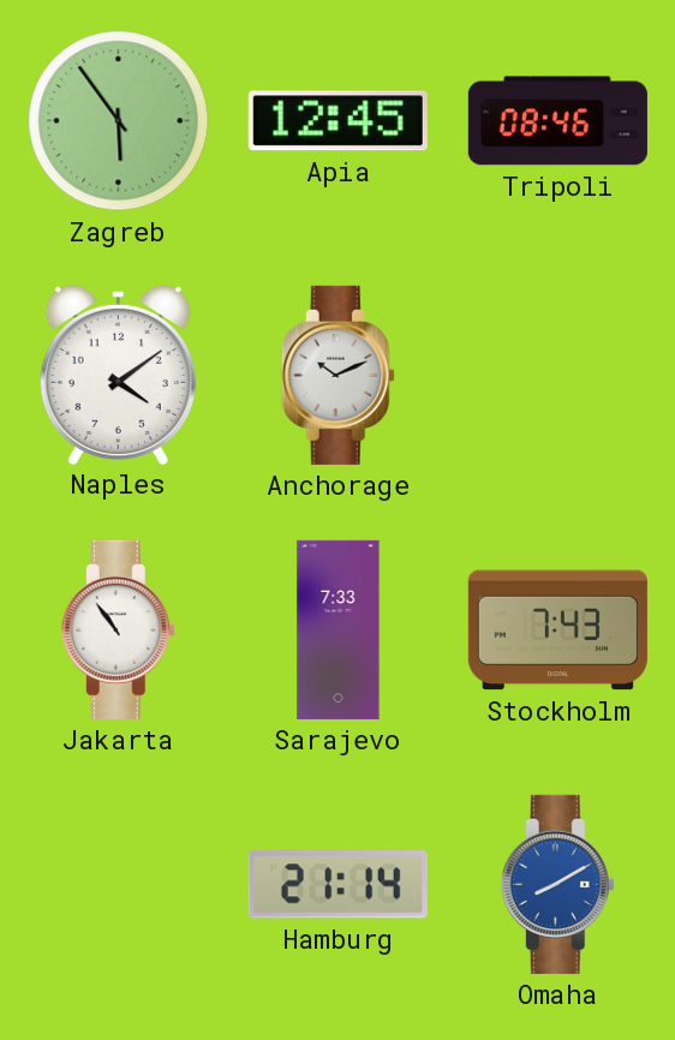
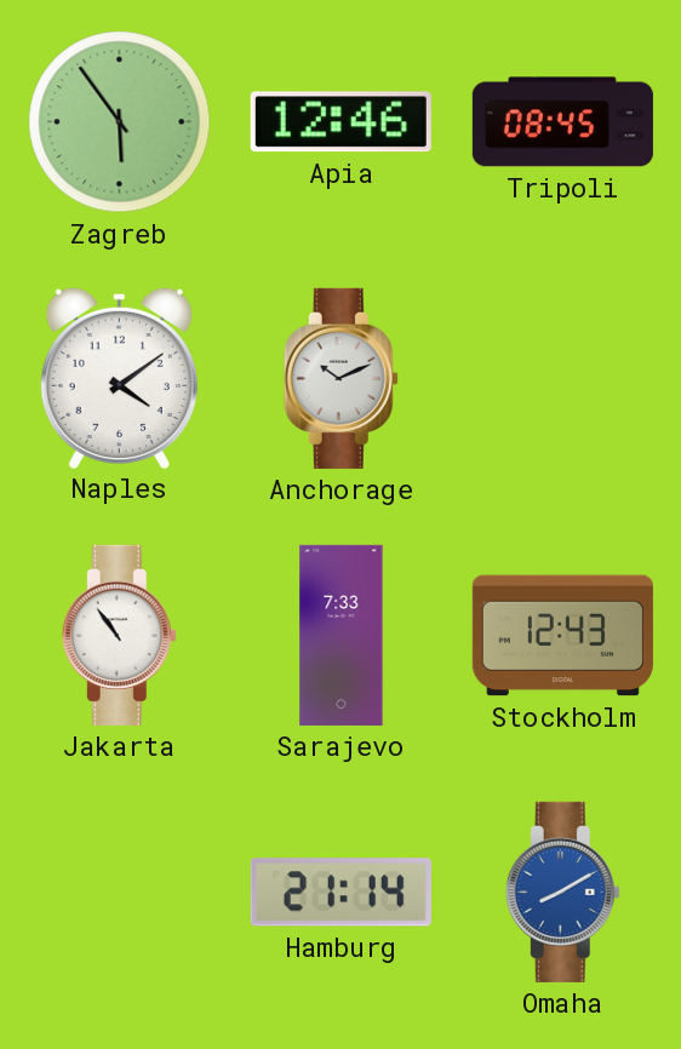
Apia: 12:45 -> 12:46 (340, 122)
Tripoli: 08:46 -> 08:45 (562, 122)
Stockholm: 7:43 -> 12:43 (562, 636)
